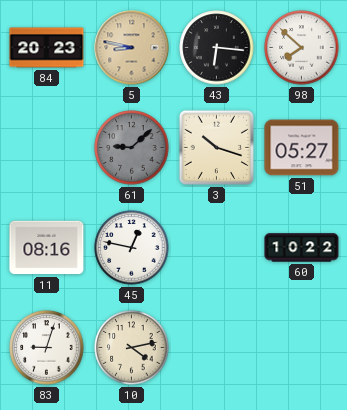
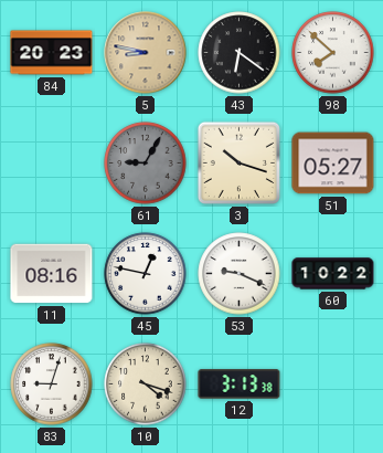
43: 6:16 -> 6:21 (240, 53)
61: 9:08 -> 9:05 (146, 164)
53: none -> 9:19 (240, 274)
10: 4:13 -> 4:18 (146, 384)
12: none -> 3:13 (240, 384)
